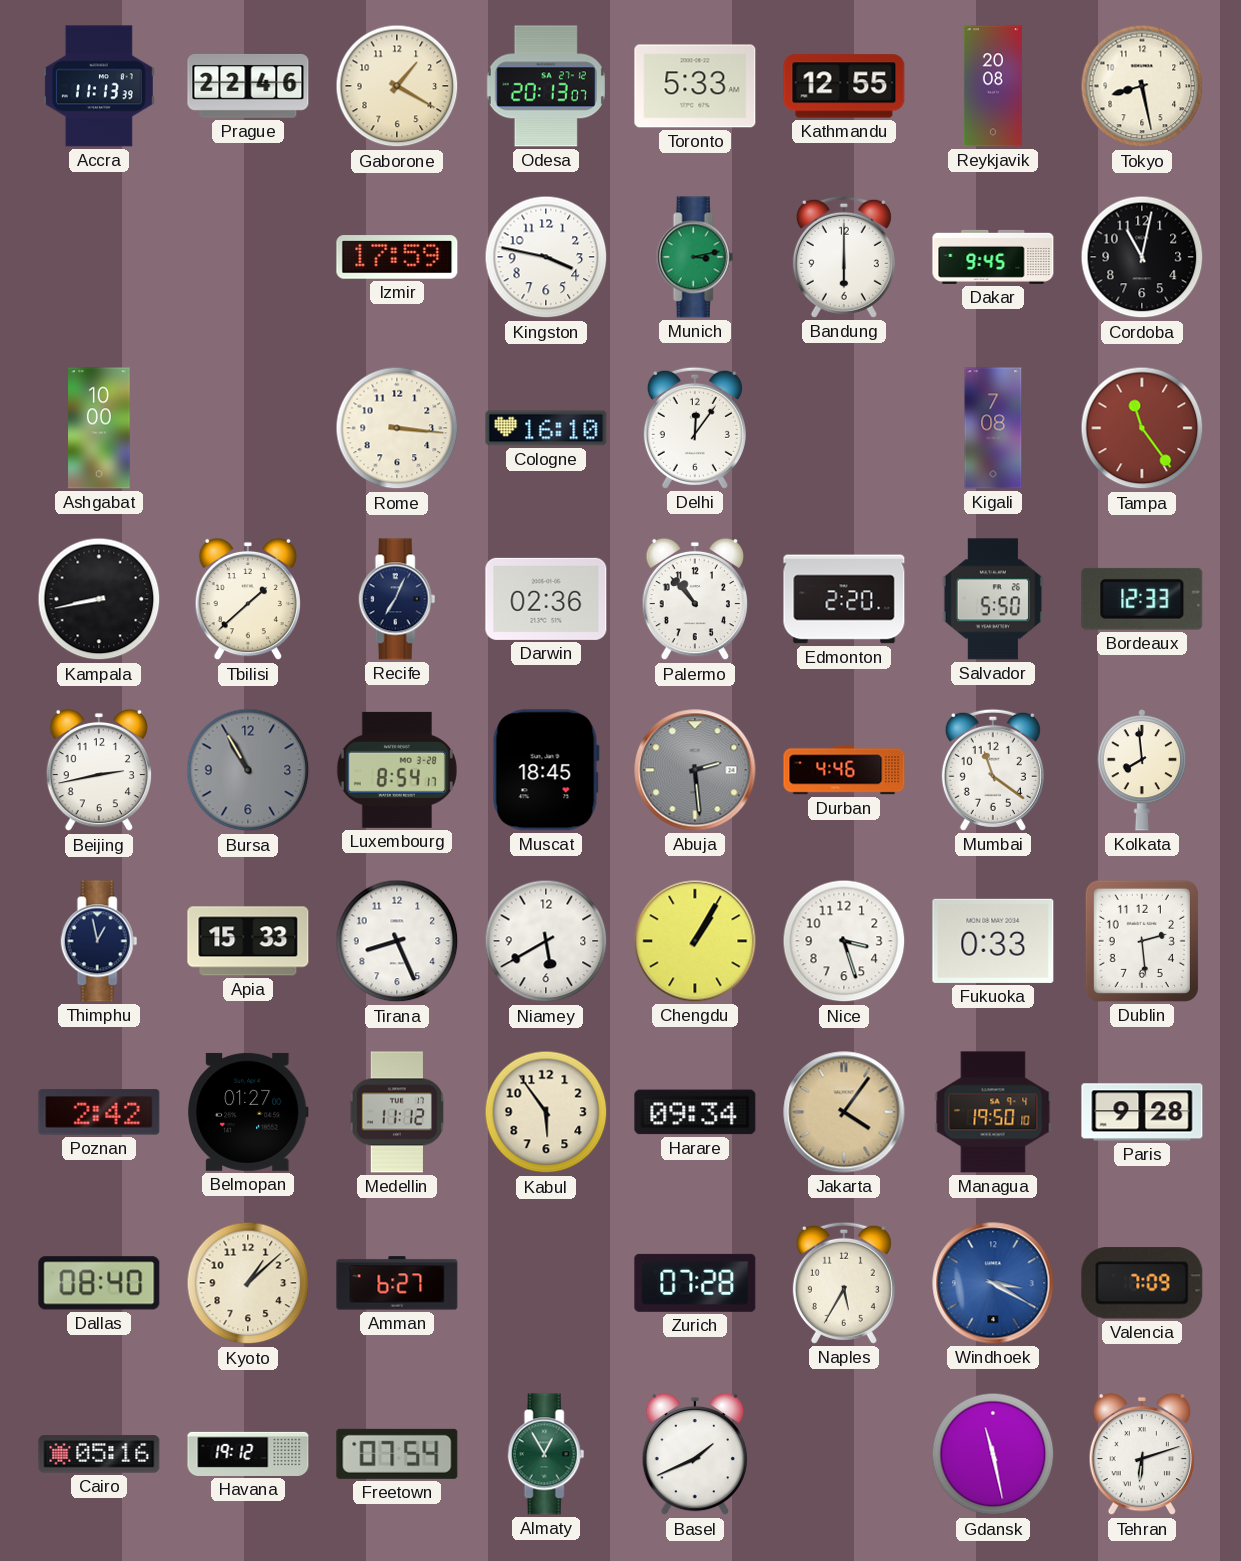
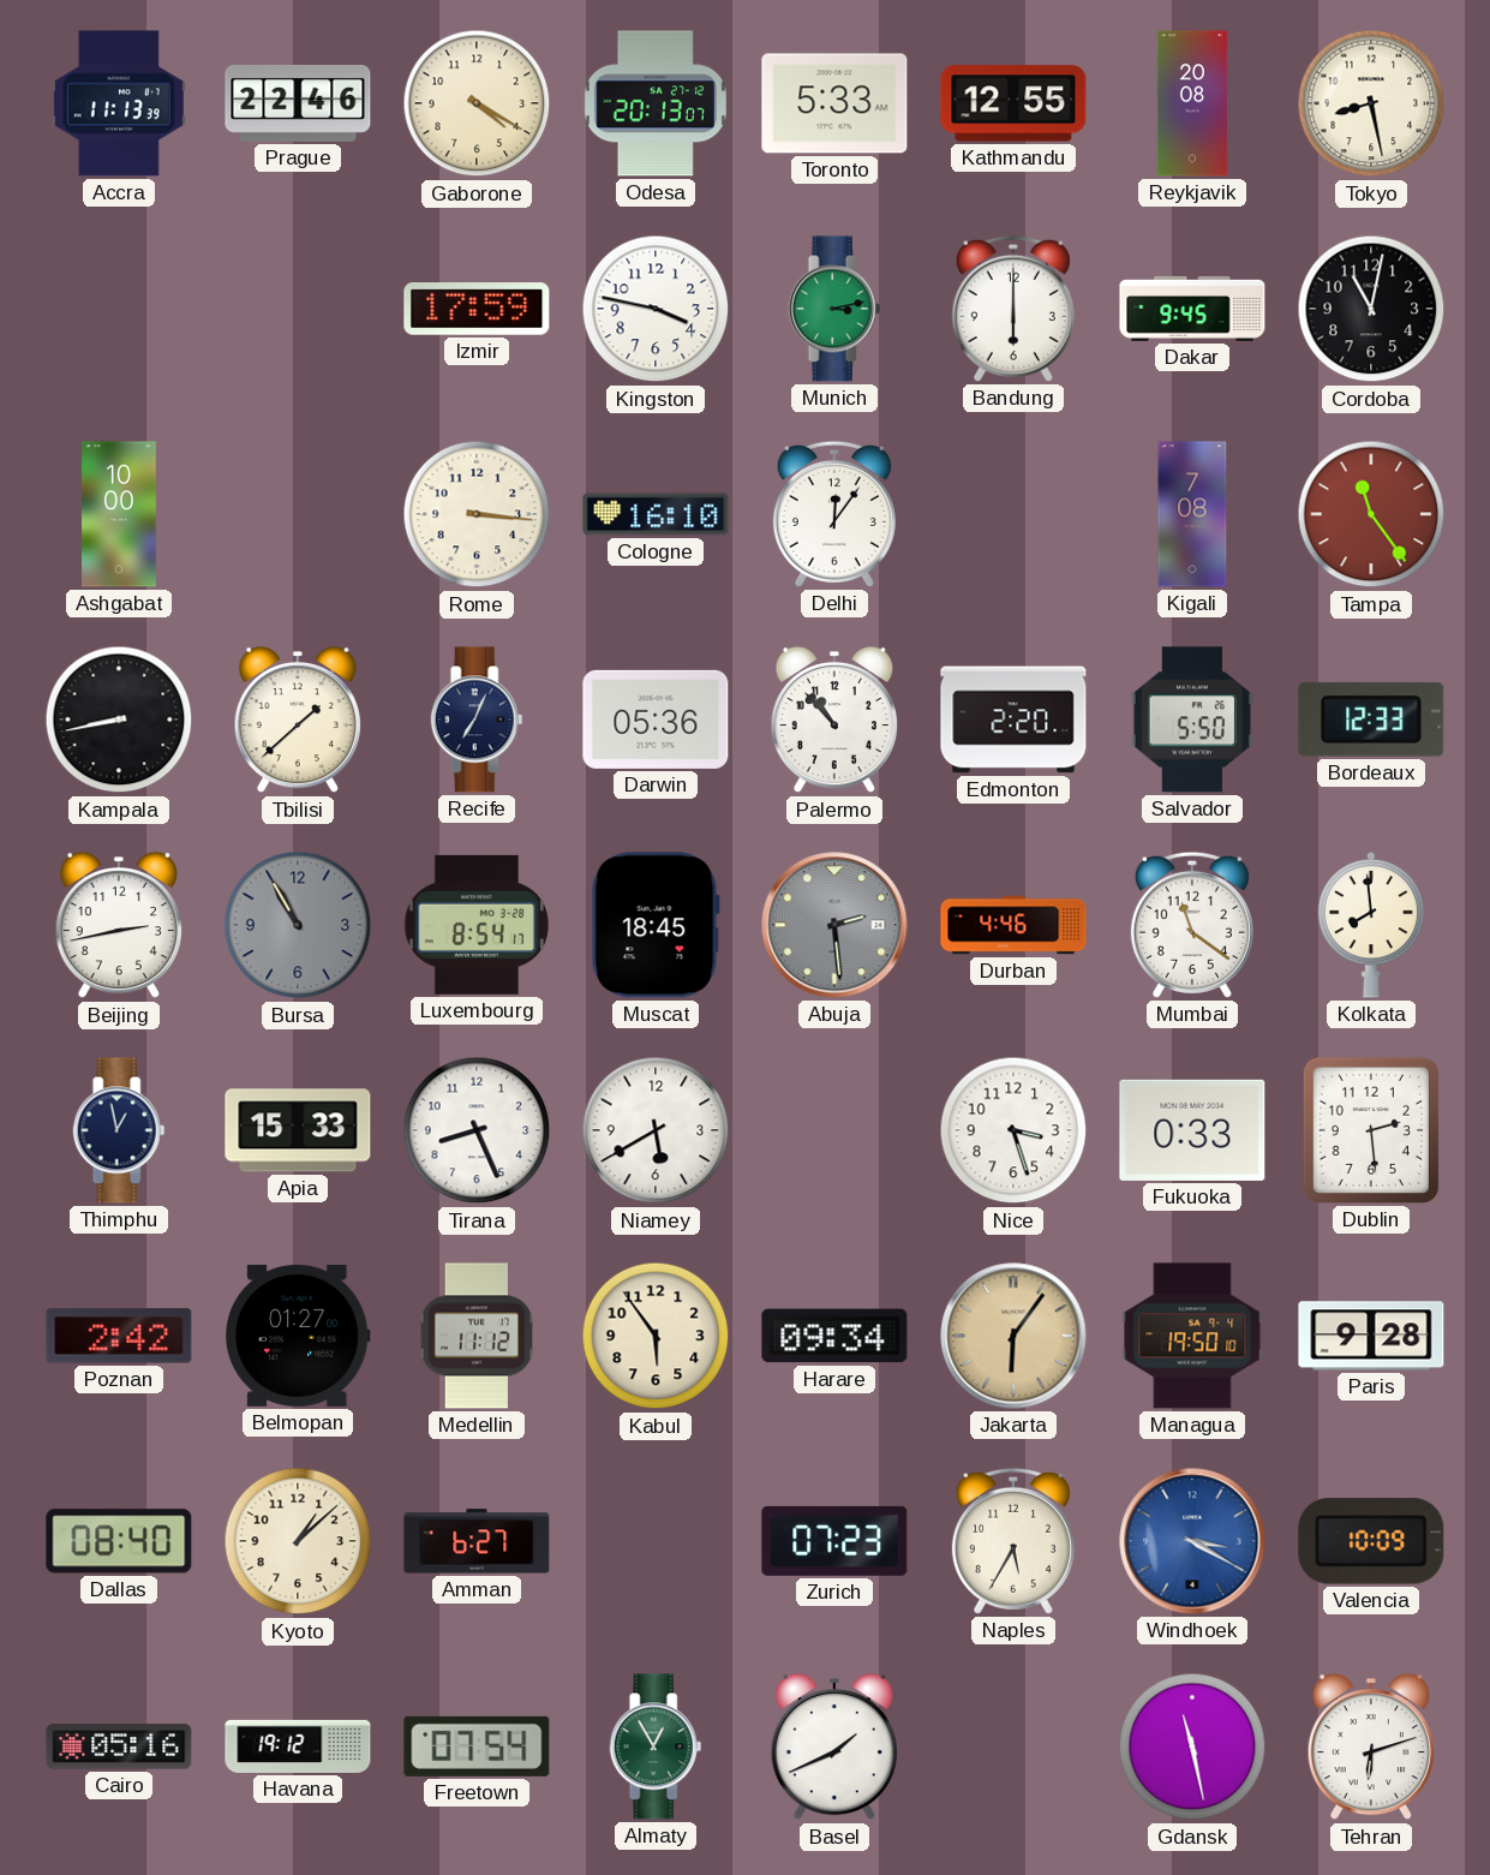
Gaborone: 1:20 -> 4:20 (477, 103)
Darwin: 02:36 -> 05:36 (656, 719)
Chengdu: 1:05 -> none (695, 941)
Jakarta: 4:06 -> 6:06 (1013, 1336)
Zurich: 07:28 -> 07:23 (834, 1541)
Valencia: 7:09 -> 10:09 (1371, 1541)
